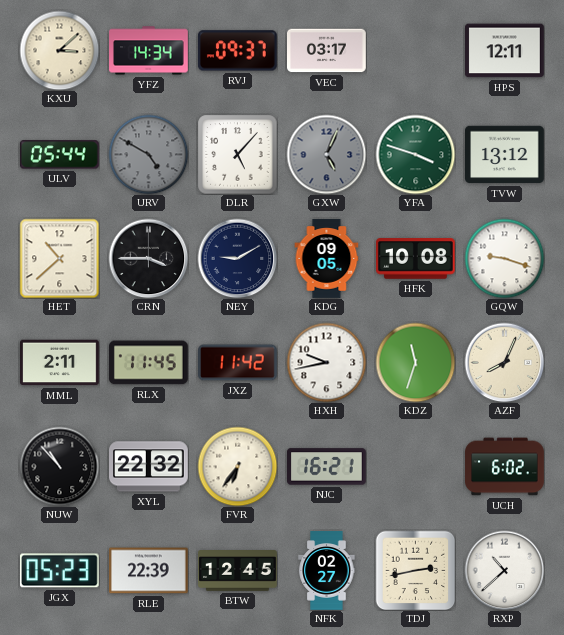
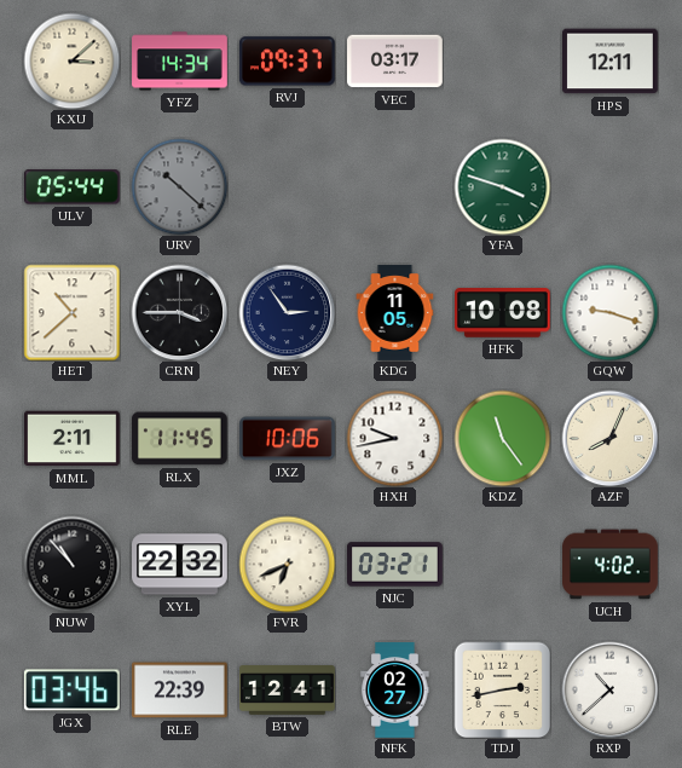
URV: 4:50 -> 10:22 (179, 186)
DLR: 5:07 -> none (237, 154)
GXW: 5:04 -> none (326, 154)
TVW: 13:12 -> none (505, 155)
NEY: 9:10 -> 2:54 (287, 312)
KDG: 09:05 -> 11:05 (395, 313)
JXZ: 11:42 -> 10:06 (288, 439)
KDZ: 11:33 -> 11:24 (502, 438)
FVR: 6:36 -> 6:41 (287, 564)
NJC: 16:21 -> 03:21 (395, 565)
UCH: 6:02 -> 4:02 (611, 565)
JGX: 05:23 -> 03:46 (71, 691)
BTW: 12:45 -> 12:41 (288, 691)
